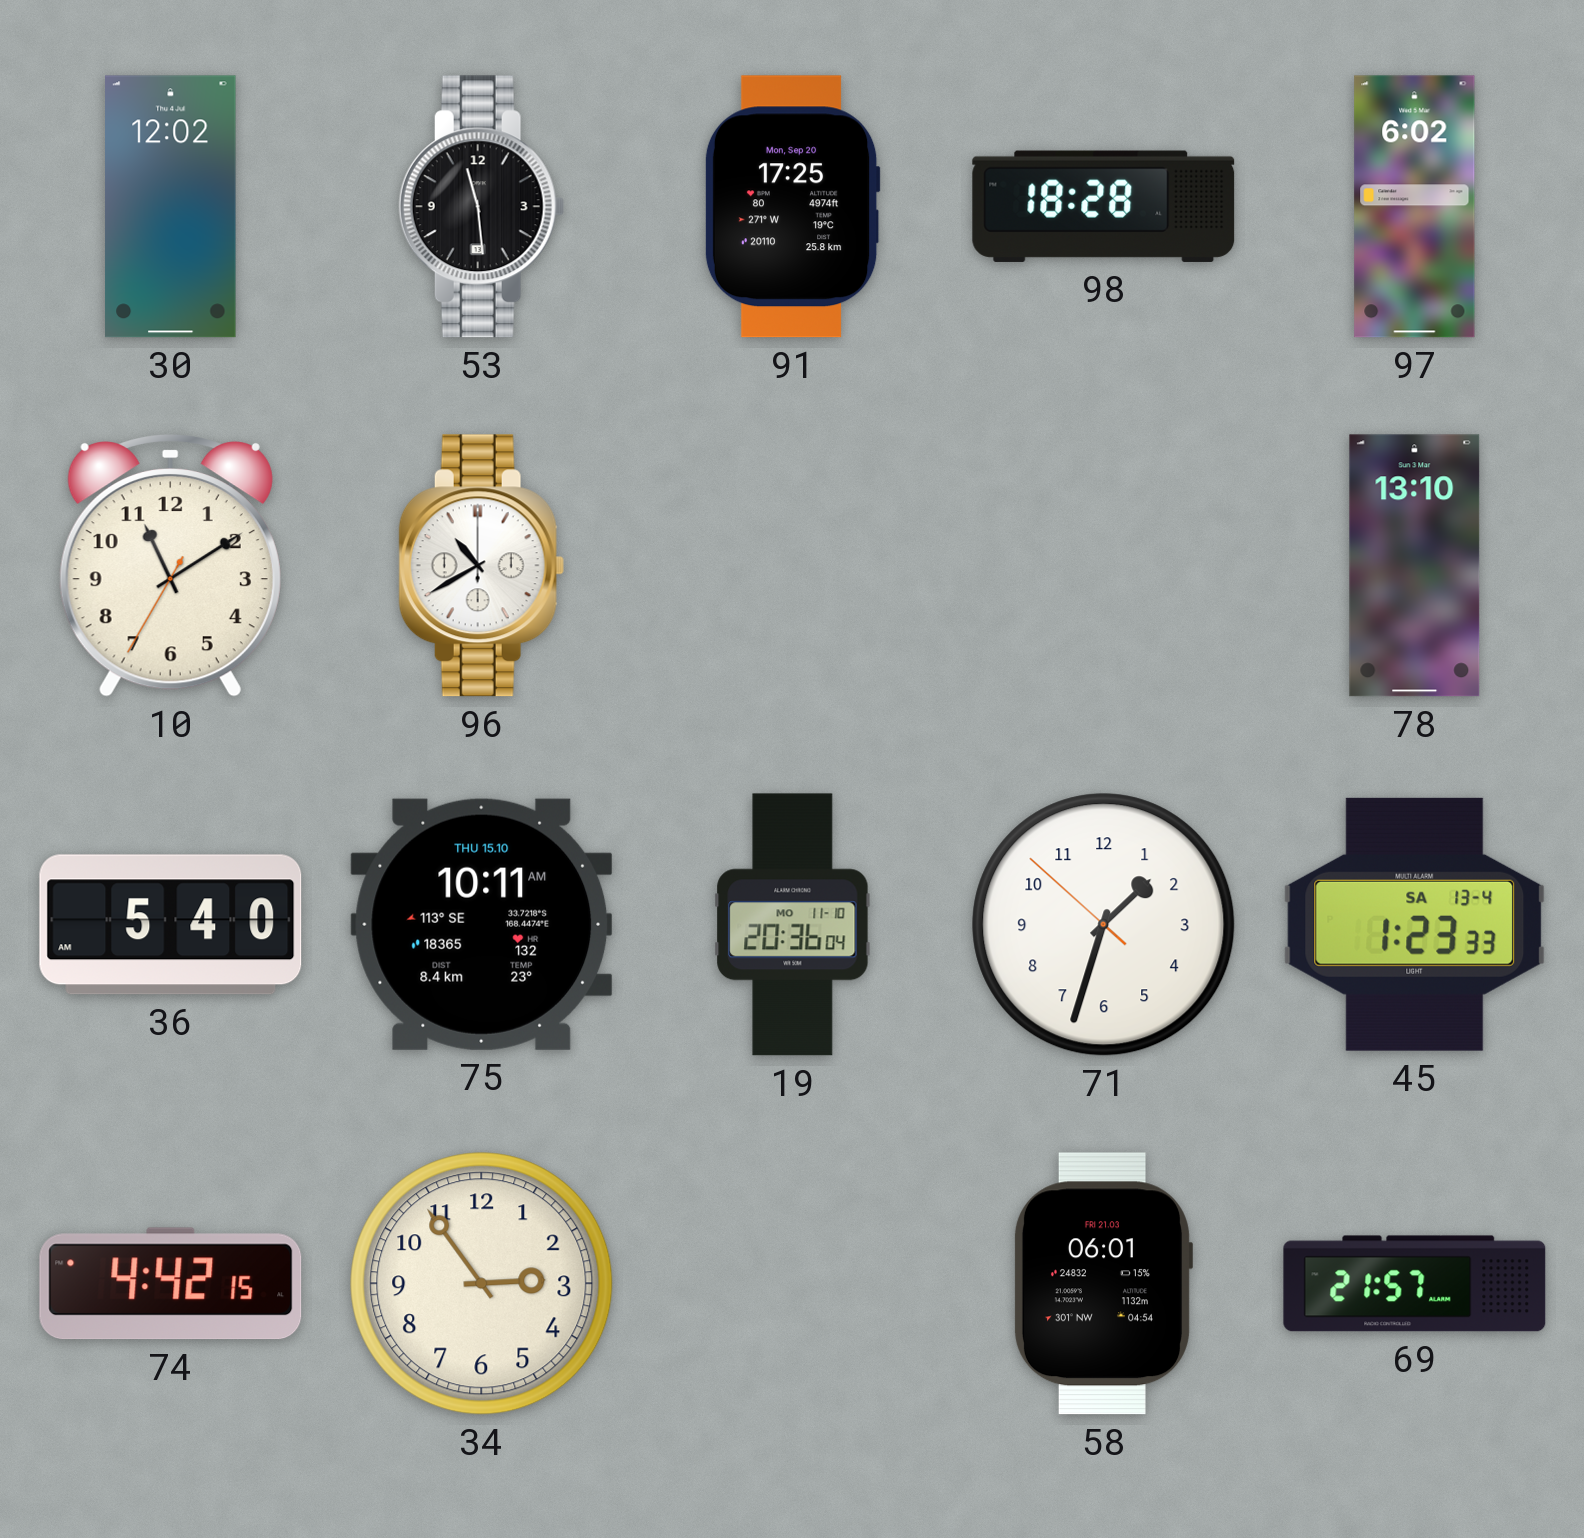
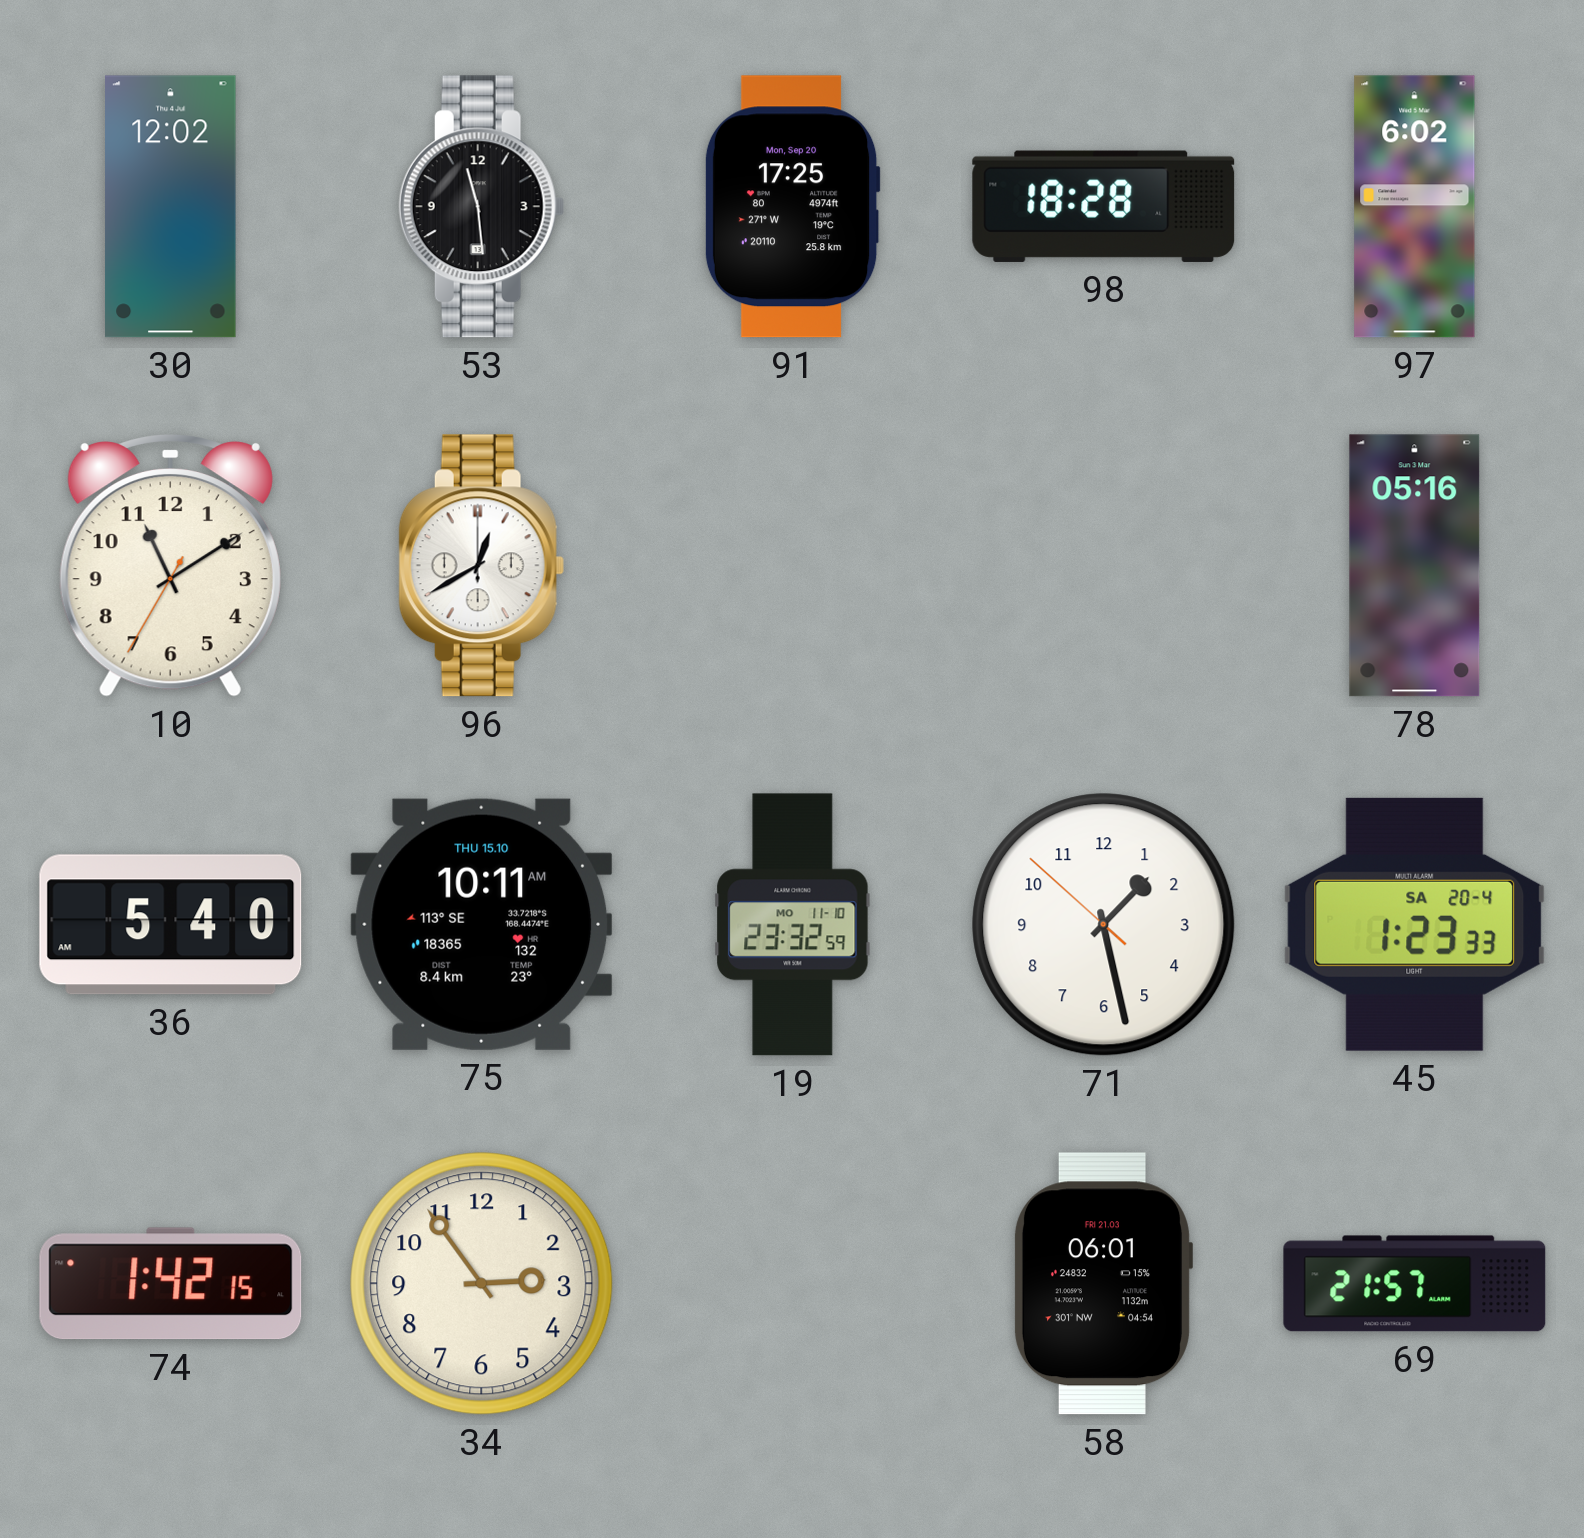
96: 10:40 -> 12:40 (481, 566)
78: 13:10 -> 05:16 (1415, 566)
19: 20:36 -> 23:32 (793, 925)
71: 1:32 -> 1:27 (1104, 925)
45 date: SA 13-4 -> SA 20-4 (1415, 924)
74: 4:42 -> 1:42 (171, 1284)
